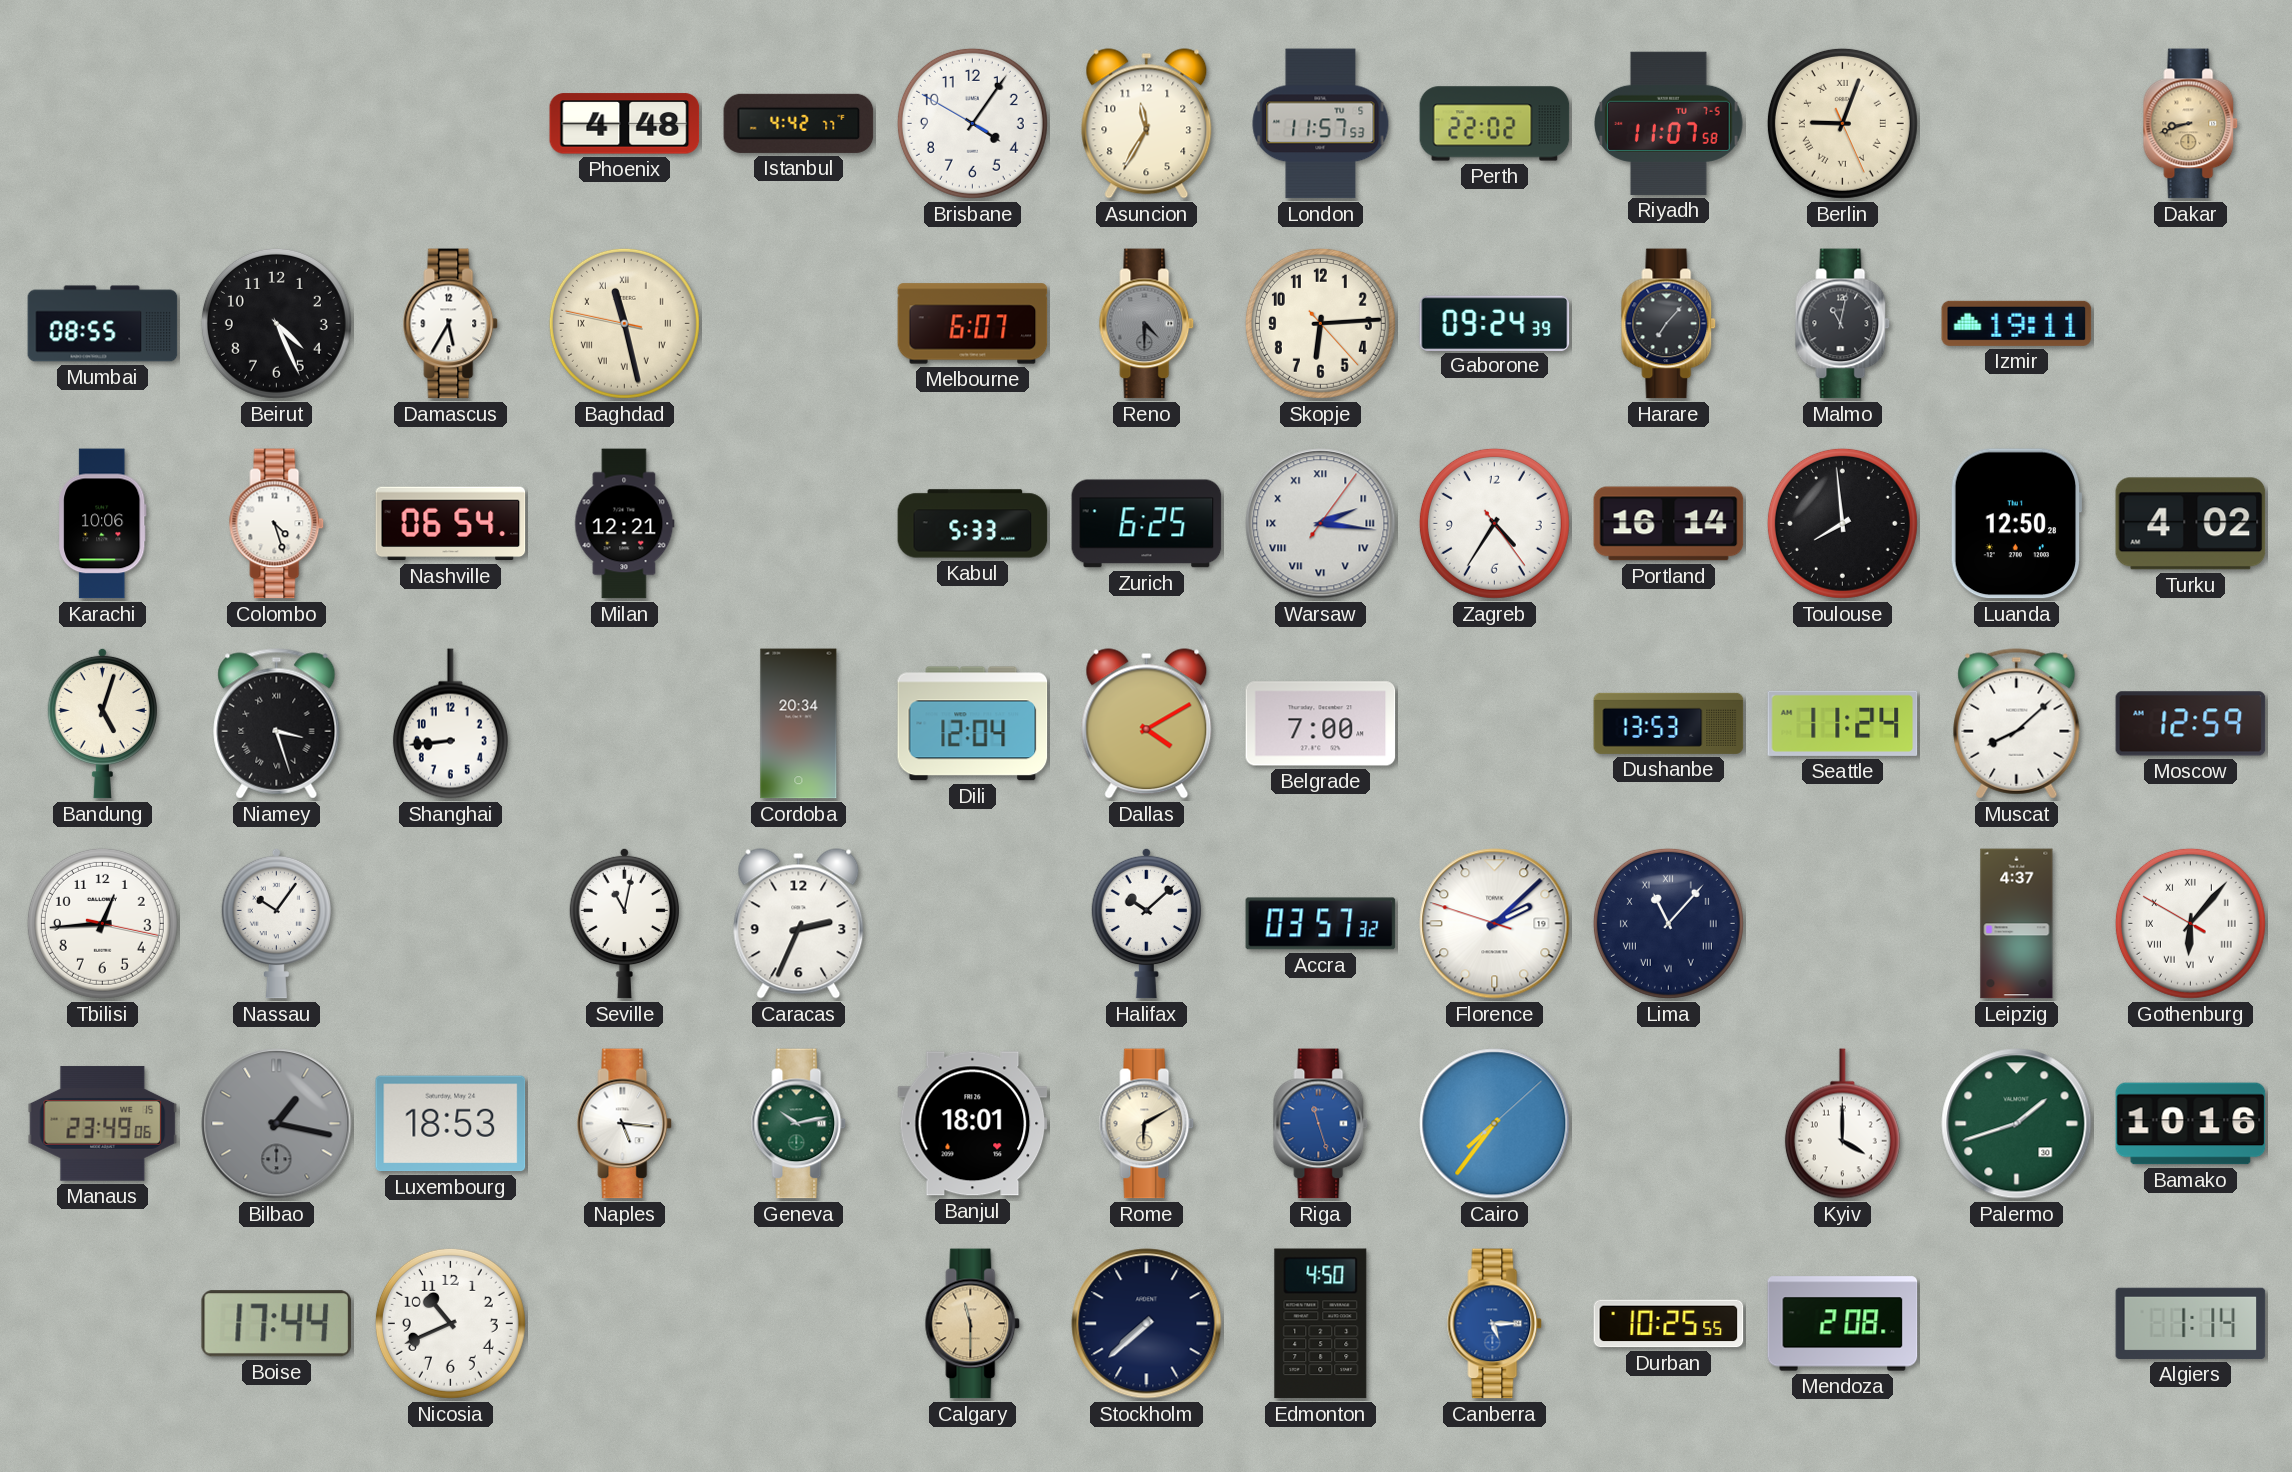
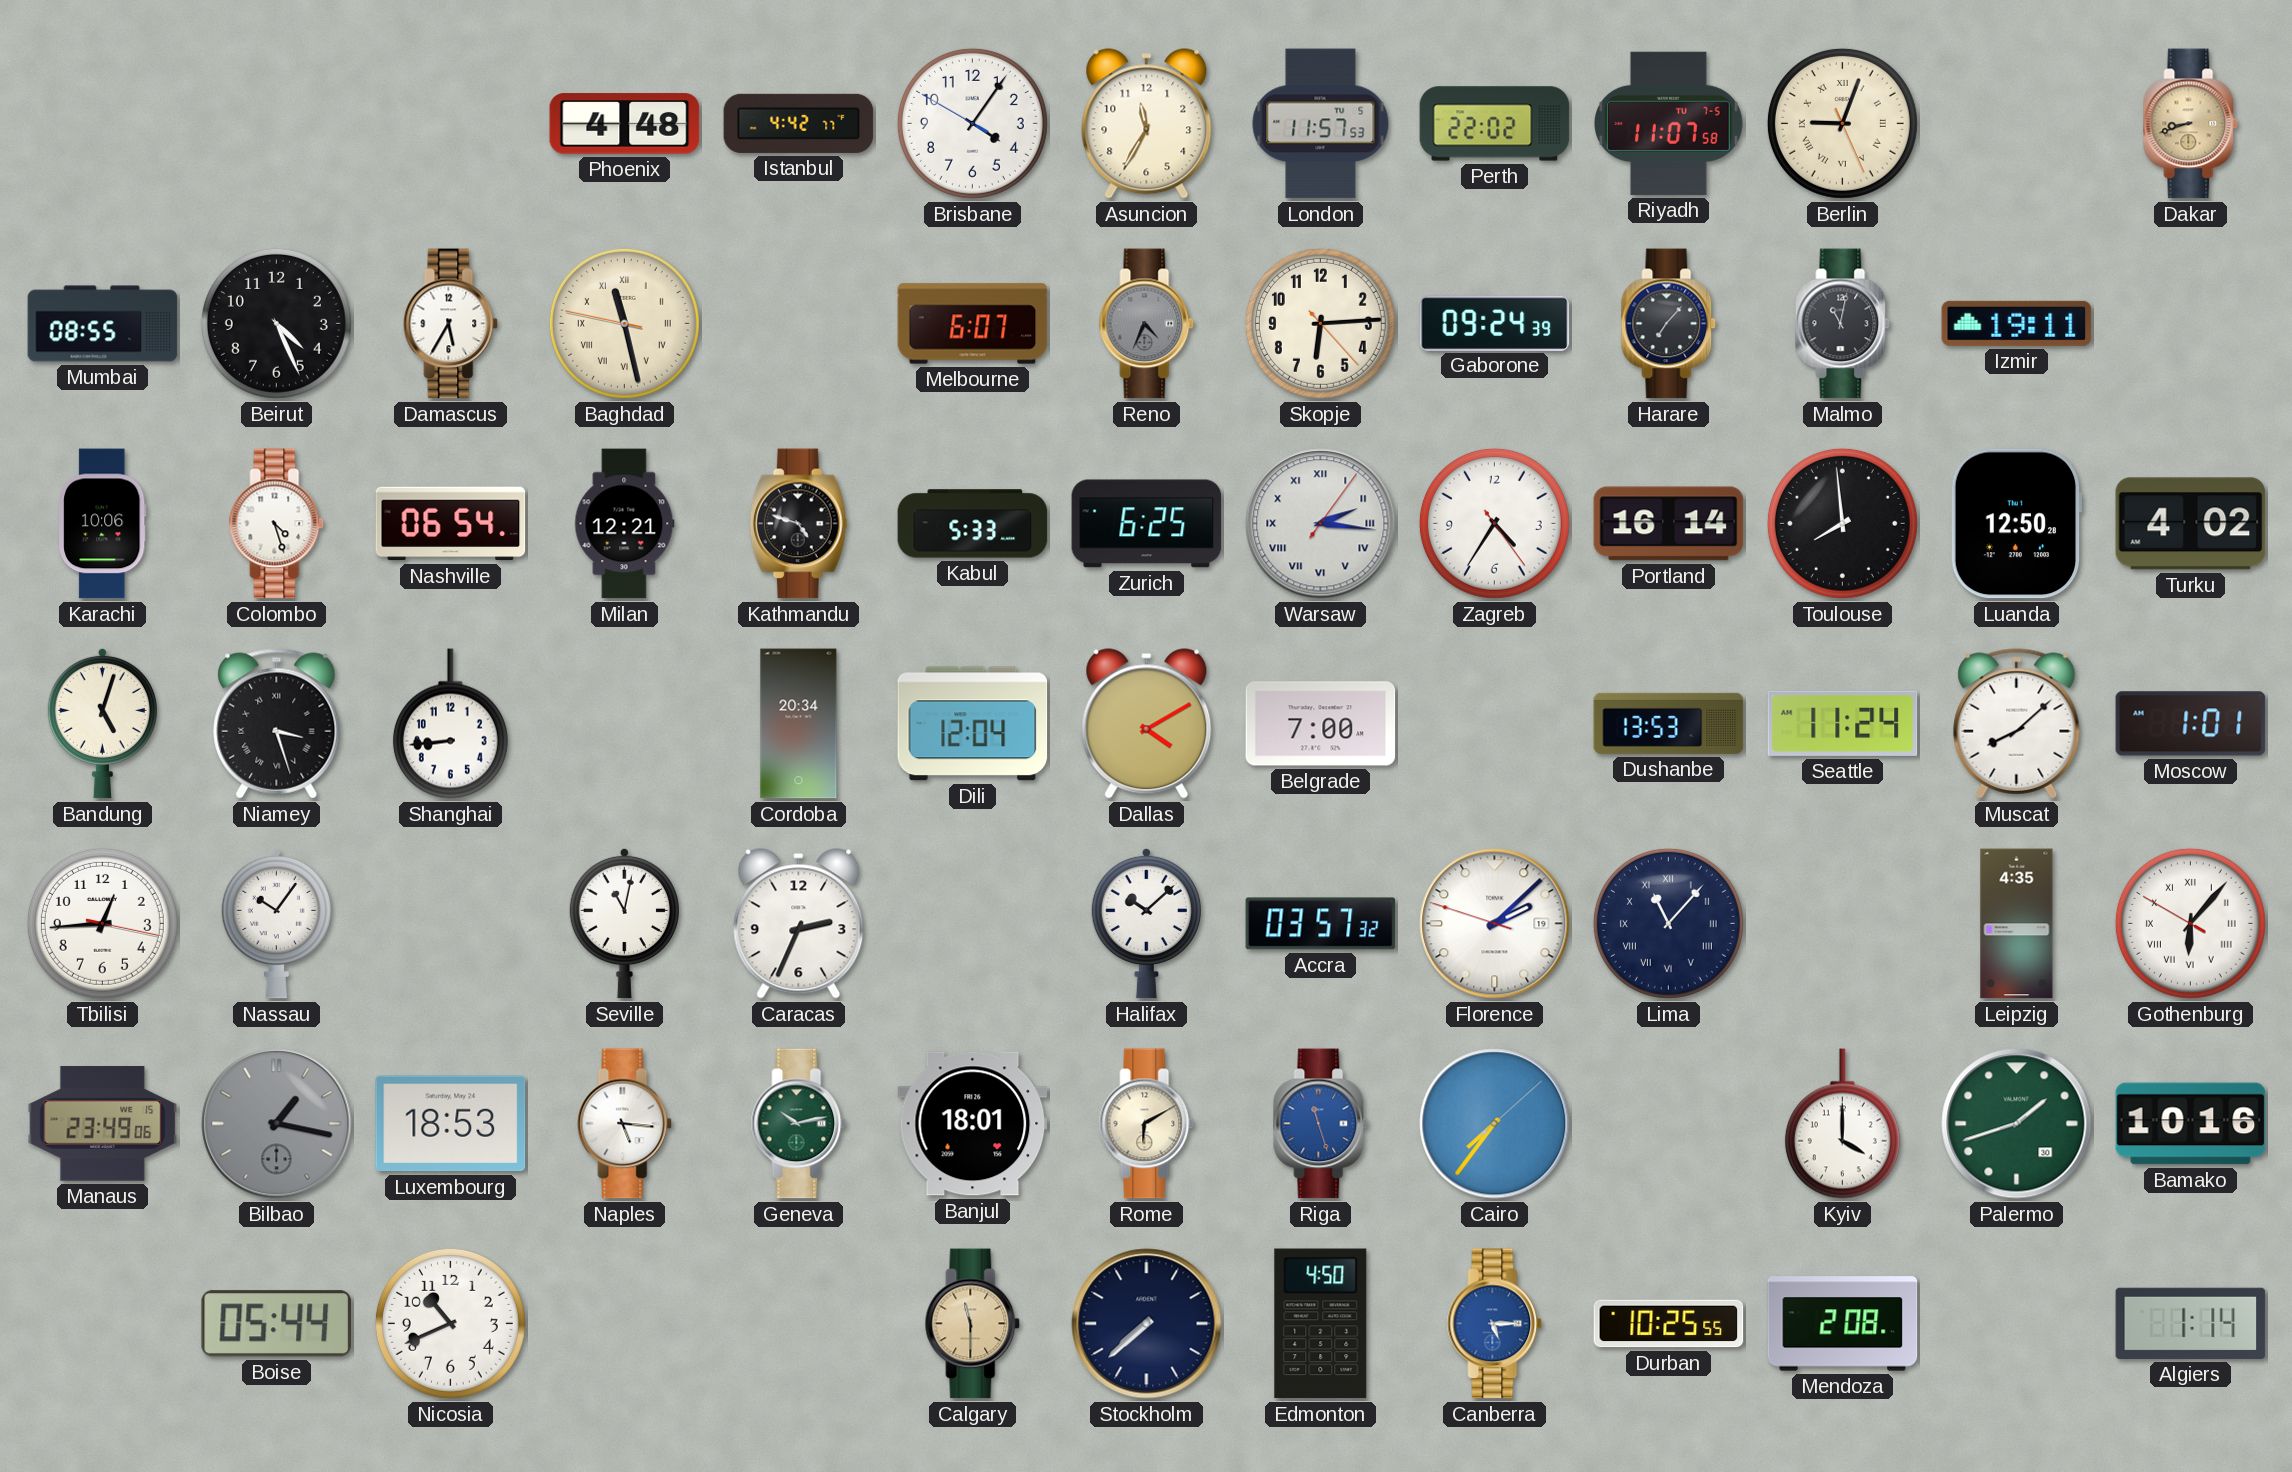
Reno: 4:30 -> 4:34 (1147, 324)
Kathmandu: none -> 4:48 (798, 524)
Moscow: 12:59 -> 1:01 (2191, 724)
Leipzig: 4:37 -> 4:35 (2017, 924)
Boise: 17:44 -> 05:44 (276, 1324)
